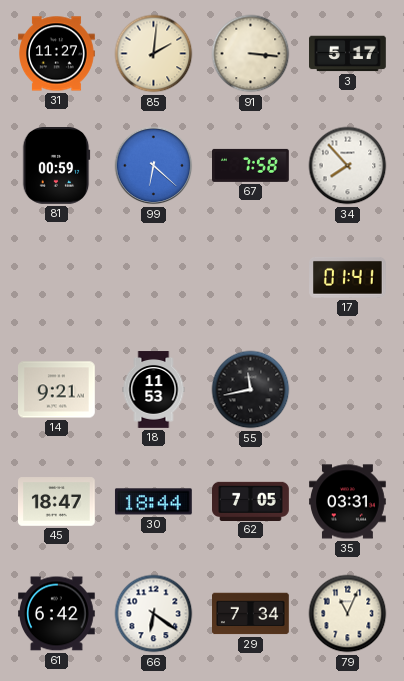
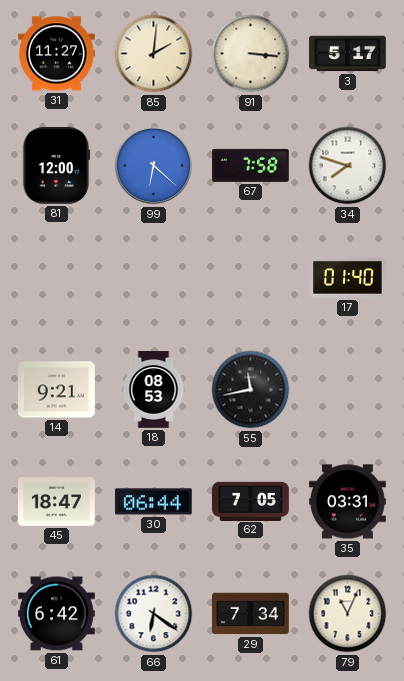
81: 00:59 -> 12:00 (56, 166)
34: 7:53 -> 7:48 (348, 166)
17: 01:41 -> 01:40 (348, 278)
18: 11:53 -> 08:53 (154, 390)
30: 18:44 -> 06:44 (153, 502)
